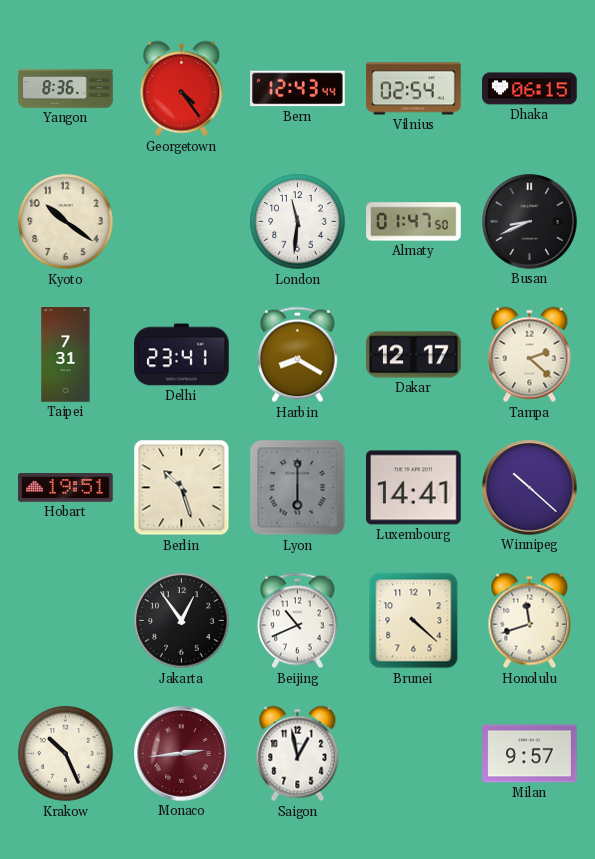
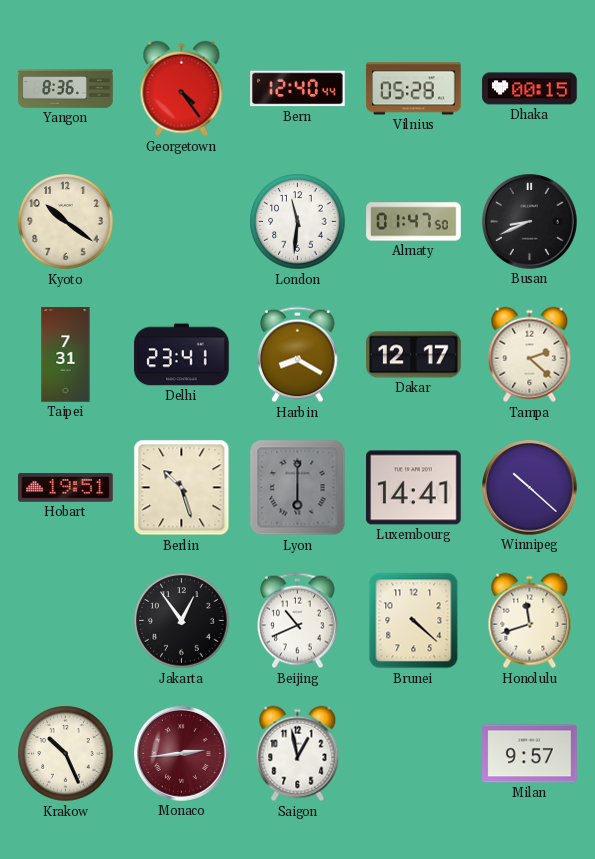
Bern: 12:43 -> 12:40 (298, 89)
Vilnius: 02:54 -> 05:28 (414, 89)
Dhaka: 06:15 -> 00:15 (530, 89)
